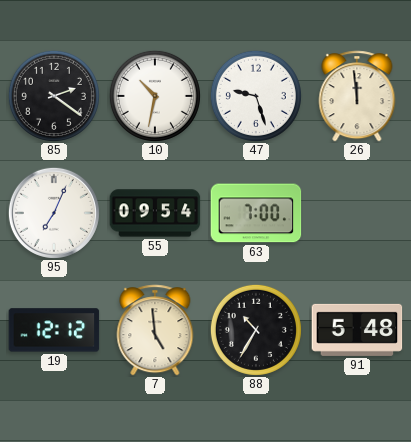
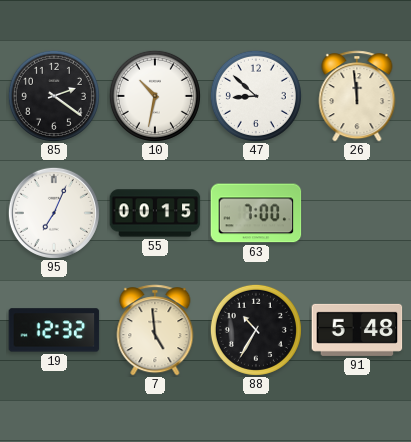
47: 9:27 -> 8:52 (256, 96)
55: 09:54 -> 00:15 (155, 213)
19: 12:12 -> 12:32 (54, 330)
